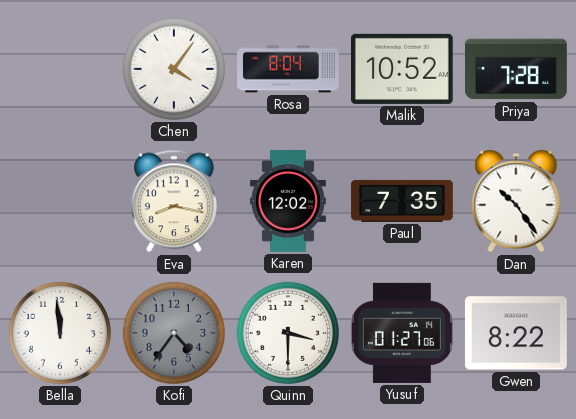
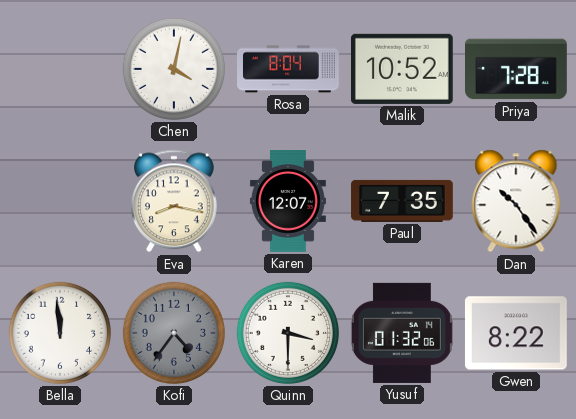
Chen: 4:06 -> 4:02 (174, 69)
Karen: 12:02 -> 12:07 (288, 201)
Yusuf: 01:27 -> 01:32 (402, 333)
